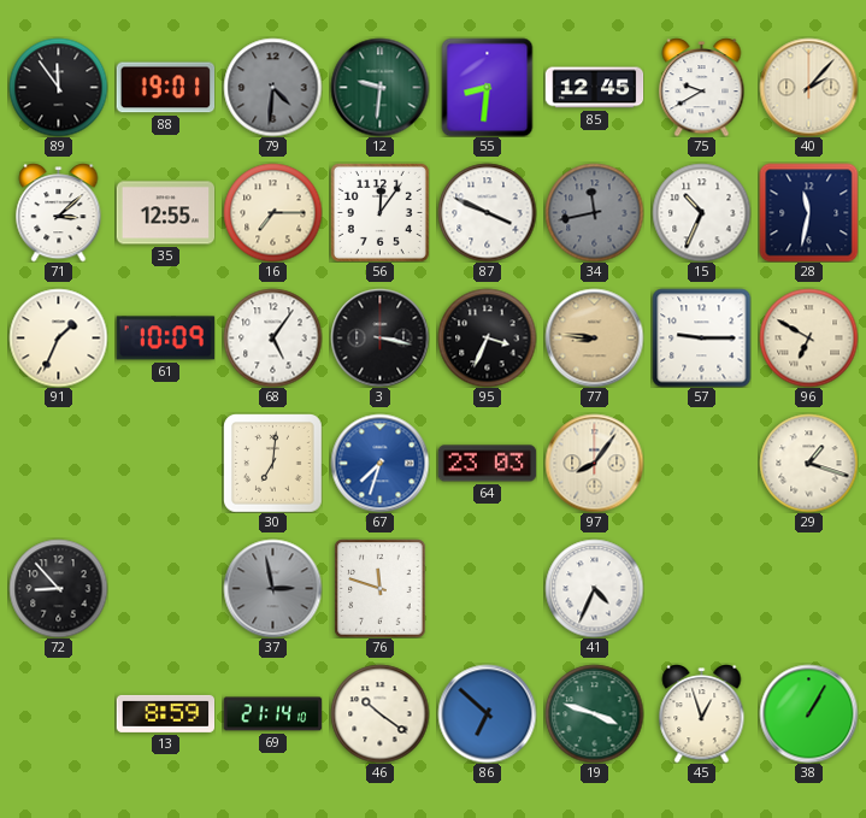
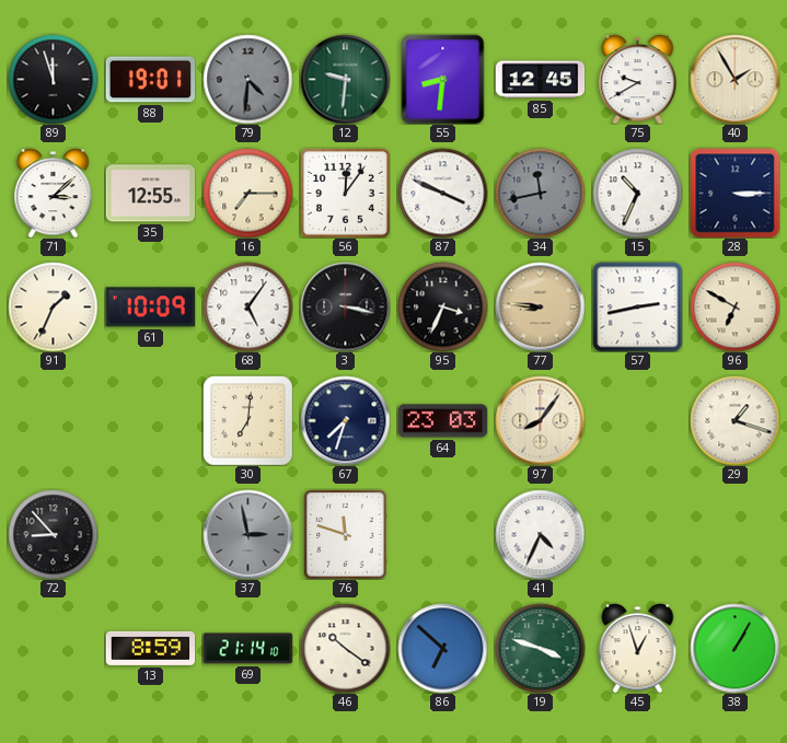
89: 11:54 -> 11:57 (53, 79)
40: 2:07 -> 1:55 (734, 79)
28: 11:32 -> 3:15 (734, 193)
57: 9:15 -> 2:43 (637, 306)
67 dial: blue -> navy (345, 420)
